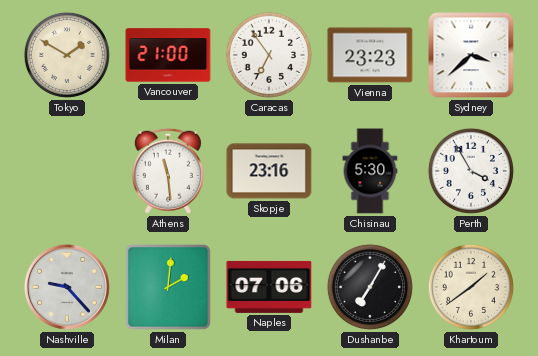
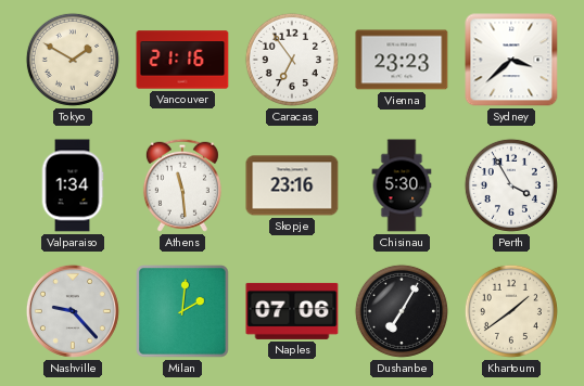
Vancouver: 21:00 -> 21:16 (182, 60)
Valparaiso: none -> 1:34 (73, 185)
